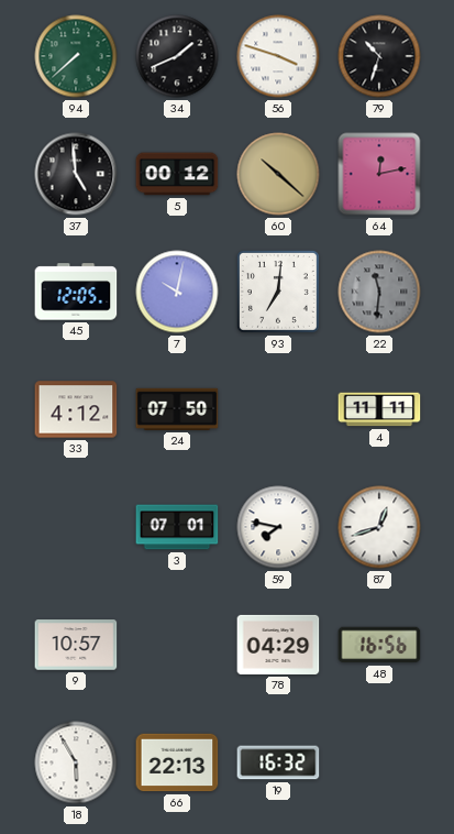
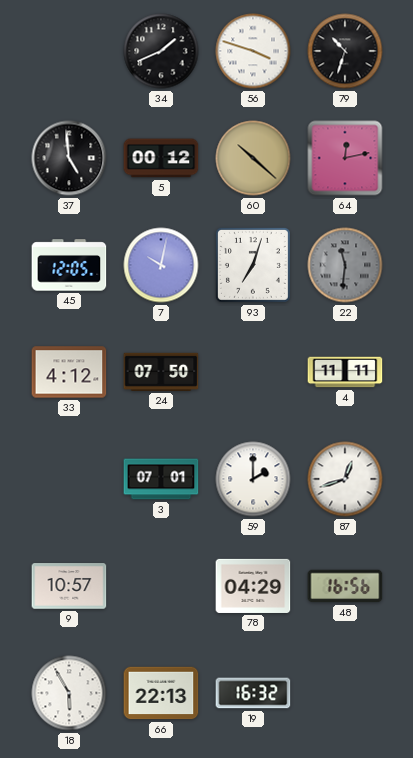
94: 7:38 -> none (76, 56)
93: 7:01 -> 7:03 (253, 265)
59: 7:47 -> 2:00 (253, 479)
